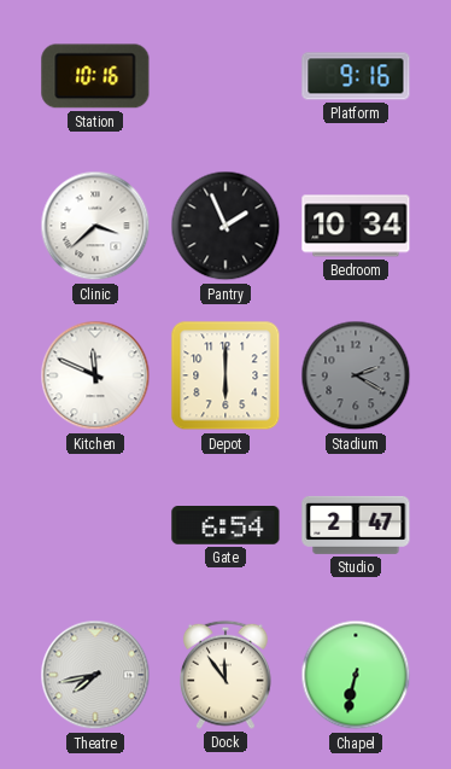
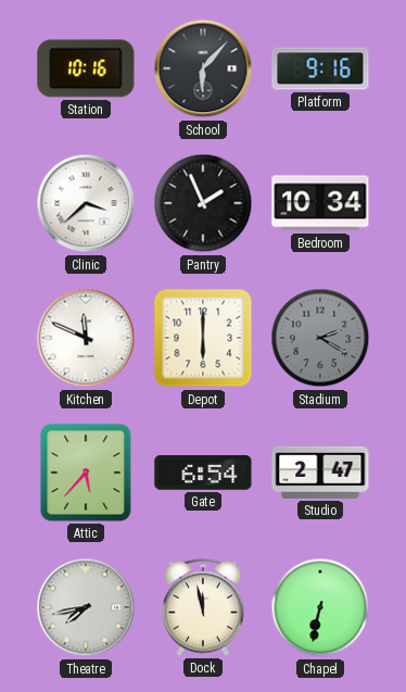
School: none -> 6:07 (203, 68)
Attic: none -> 5:37 (86, 473)
Dock: 11:54 -> 11:58 (203, 607)
